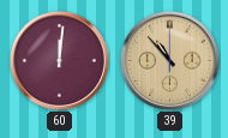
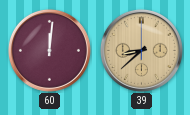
39: 10:53 -> 8:38 (141, 50)
